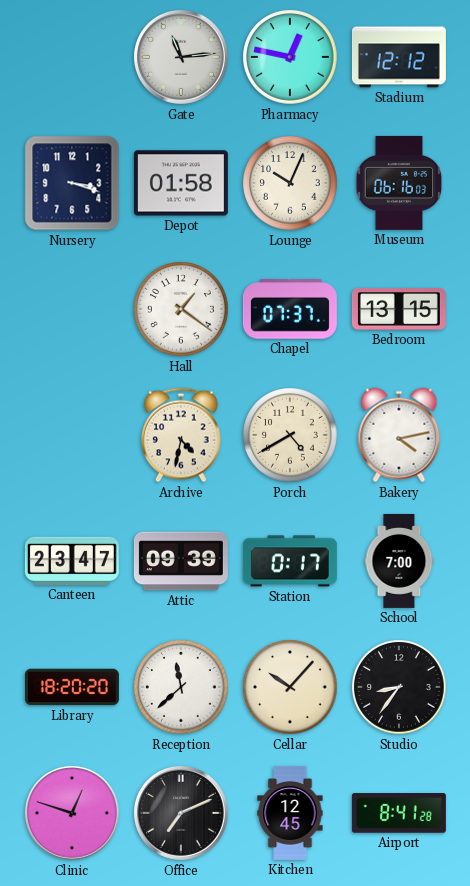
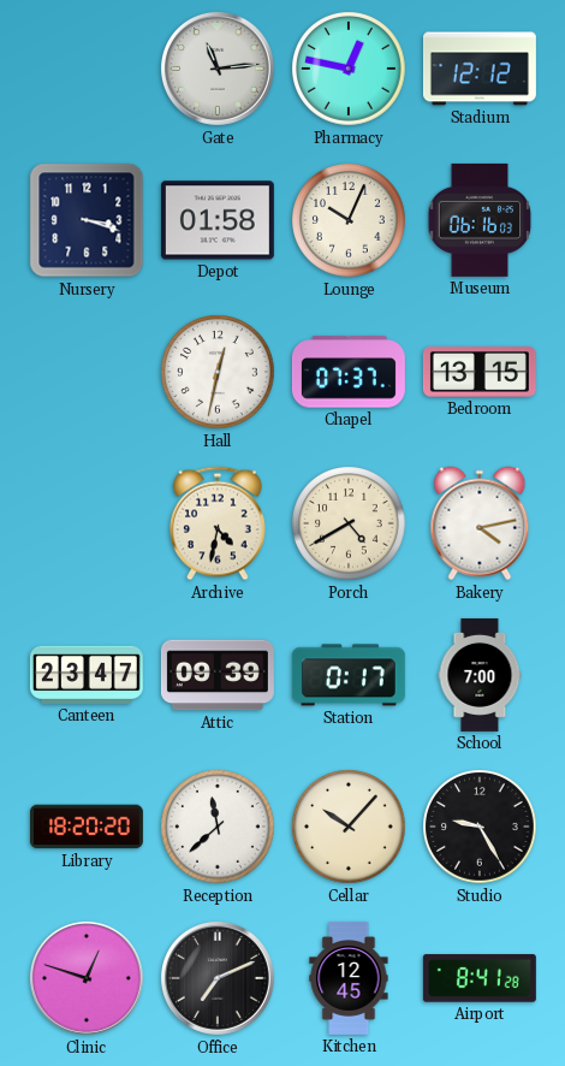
Hall: 1:21 -> 12:32 (218, 372)
Studio: 8:36 -> 9:25 (480, 827)
